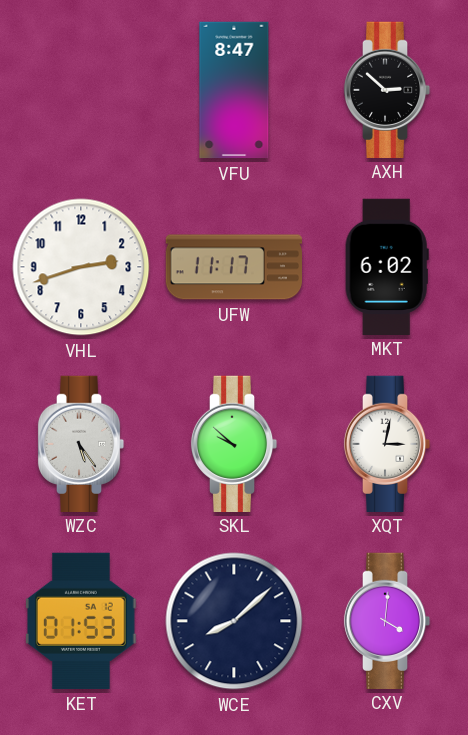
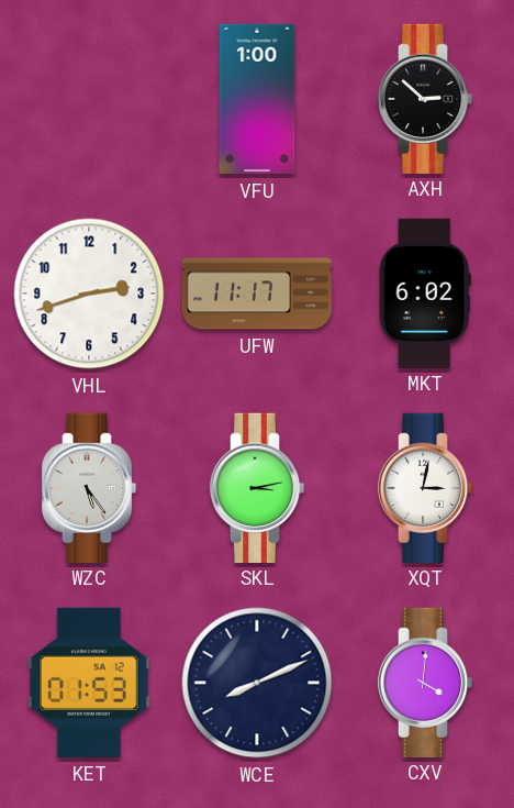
VFU: 8:47 -> 1:00 (257, 99)
SKL: 9:52 -> 3:13 (257, 487)
WCE: 8:08 -> 8:11 (257, 683)
